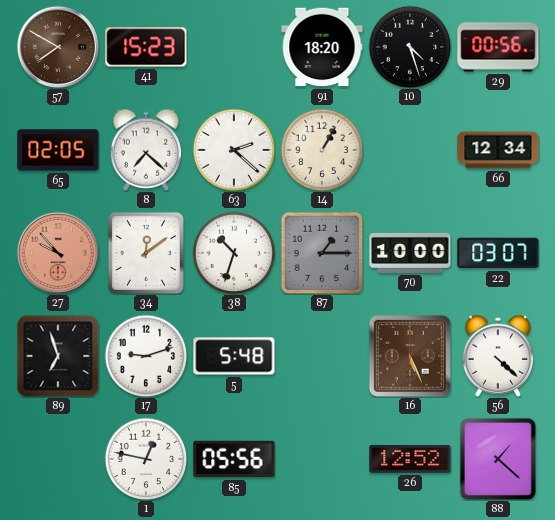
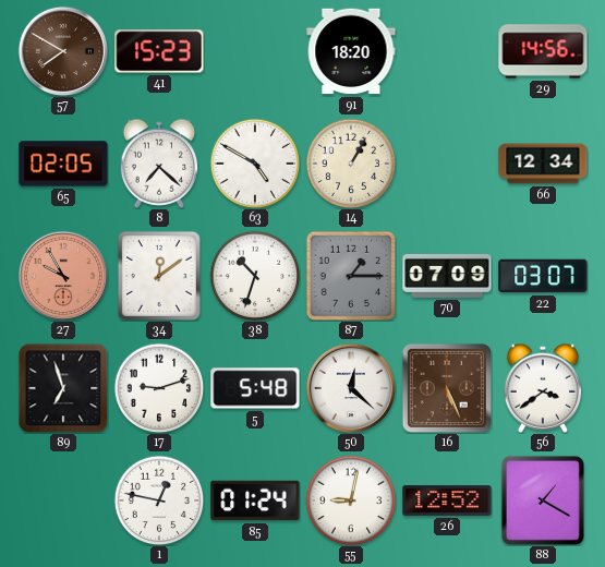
10: 4:27 -> none (410, 47)
29: 00:56 -> 14:56 (543, 51)
63: 2:22 -> 4:50 (255, 164)
27: 9:53 -> 9:55 (63, 276)
70: 10:00 -> 07:09 (447, 276)
50: none -> 12:22 (351, 388)
56: 4:22 -> 3:39 (543, 388)
85: 05:56 -> 01:24 (255, 500)
55: none -> 9:02 (351, 500)
88: 1:22 -> 1:20 (543, 500)
